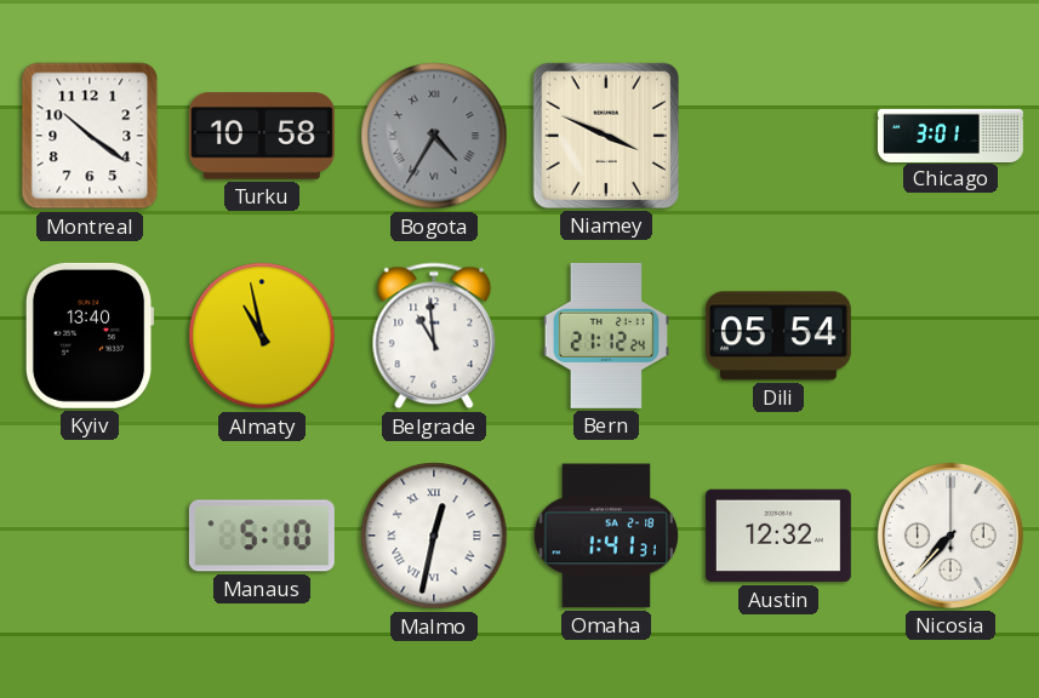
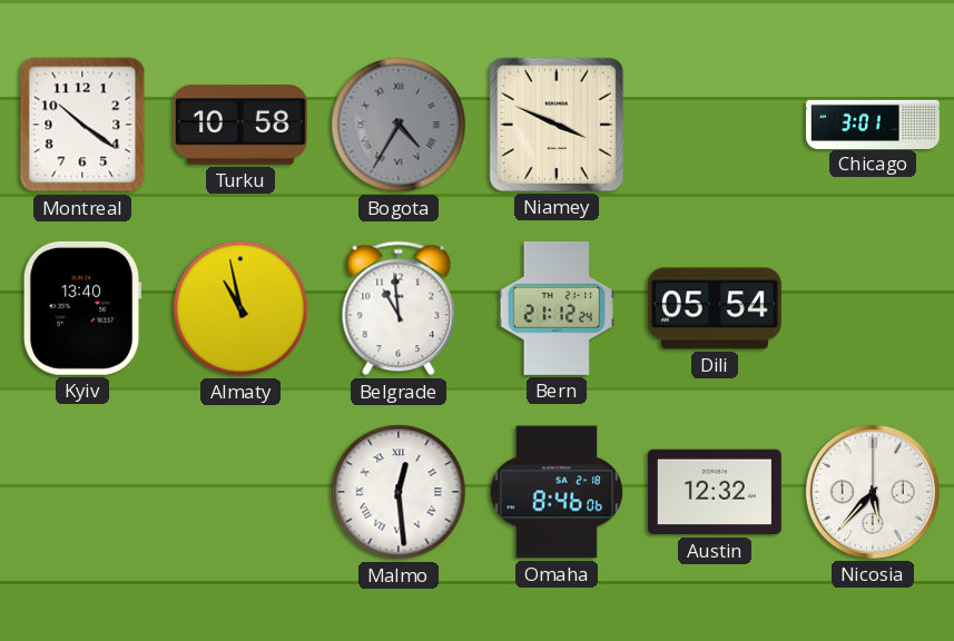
Manaus: 5:10 -> none (262, 536)
Malmo: 12:32 -> 12:29 (399, 492)
Omaha: 1:41 -> 8:46 (557, 492)
Nicosia: 7:37 -> 5:37 (873, 492)
